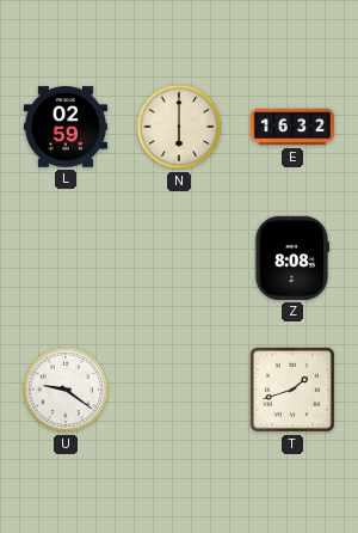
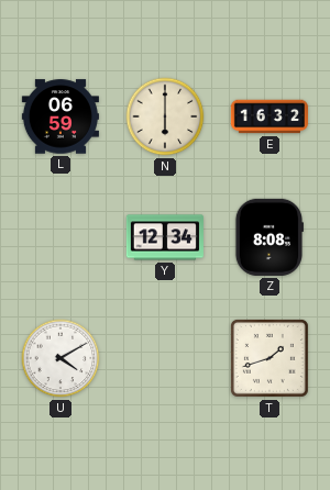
L: 02:59 -> 06:59 (61, 116)
Y: none -> 12:34 (165, 237)
U: 9:21 -> 4:10 (61, 358)
